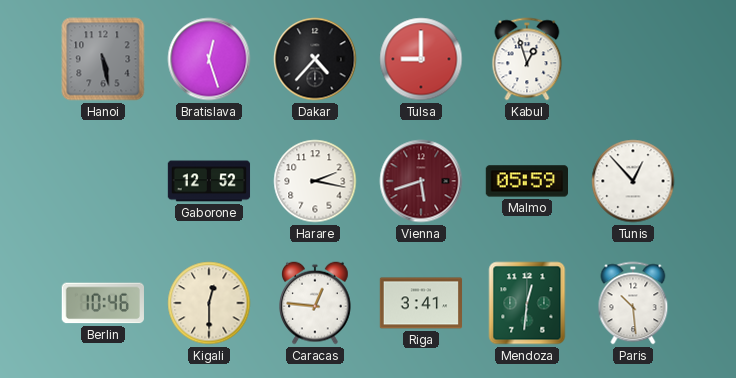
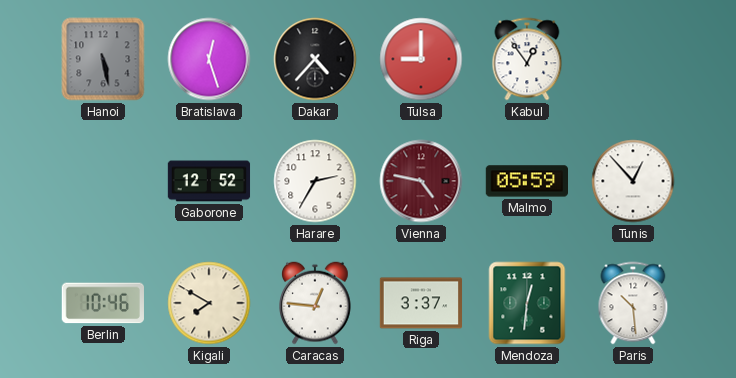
Kabul: 12:57 -> 12:54 (527, 59)
Harare: 2:17 -> 2:35 (315, 181)
Vienna: 5:42 -> 4:47 (421, 181)
Kigali: 12:30 -> 7:50 (209, 303)
Riga: 3:41 -> 3:37 (421, 303)
